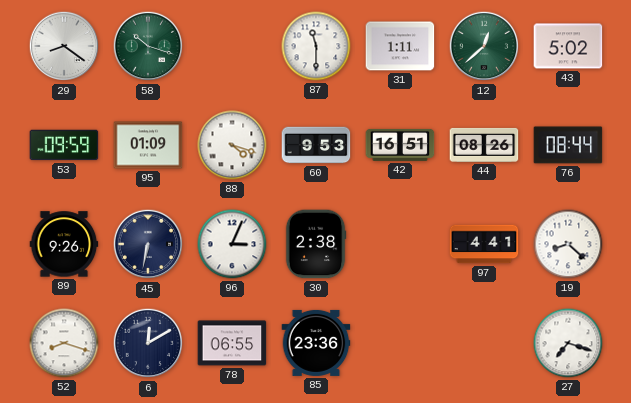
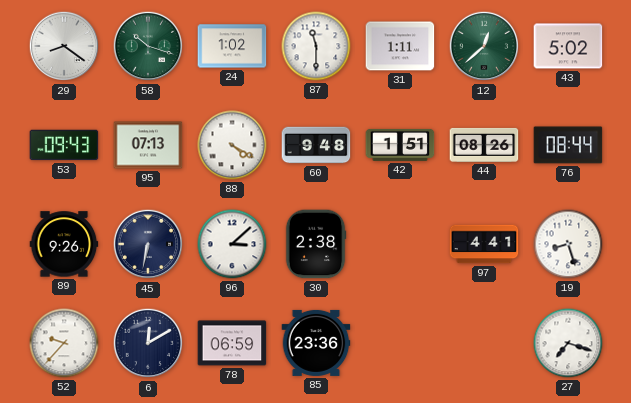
24: none -> 1:02 (232, 46)
53: 09:59 -> 09:43 (64, 145)
95: 01:09 -> 07:13 (148, 145)
88: 4:18 -> 4:20 (232, 145)
60: 9:53 -> 9:48 (316, 145)
42: 16:51 -> 1:51 (400, 145)
96: 3:04 -> 3:08 (232, 244)
19: 8:22 -> 8:27 (568, 244)
52: 8:18 -> 9:37 (64, 343)
78: 06:55 -> 06:59 (232, 343)
